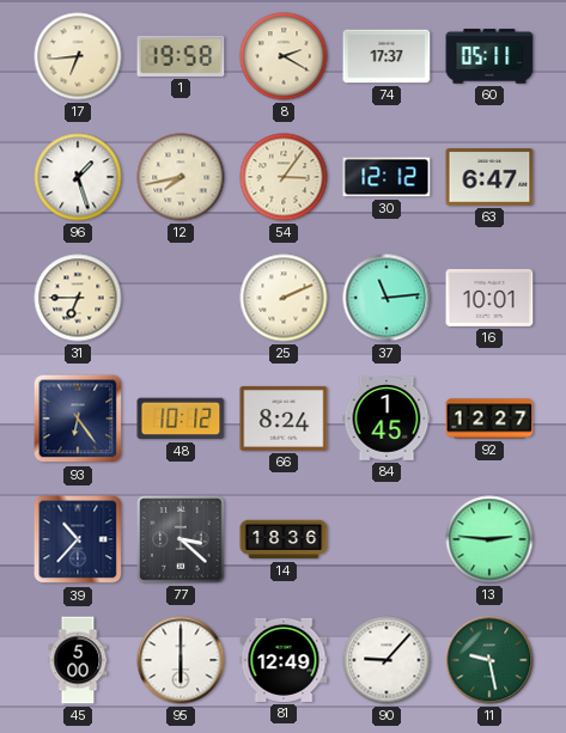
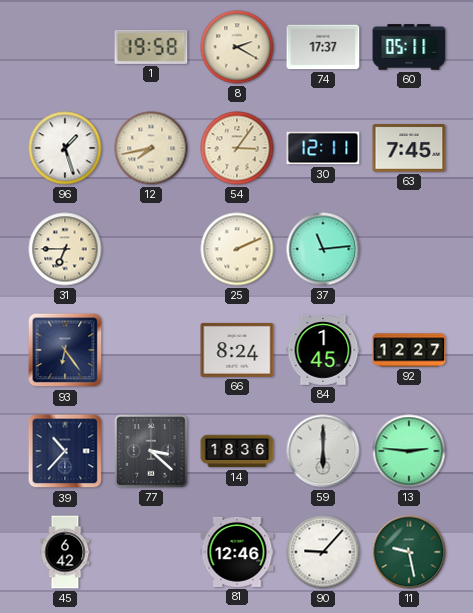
17: 6:44 -> none (78, 56)
30: 12:12 -> 12:11 (323, 148)
63: 6:47 -> 7:45 (409, 148)
16: 10:01 -> none (489, 298)
48: 10:12 -> none (181, 419)
59: none -> 6:00 (323, 451)
45: 5:00 -> 6:42 (65, 552)
95: 6:00 -> none (181, 660)
81: 12:49 -> 12:46 (237, 552)
